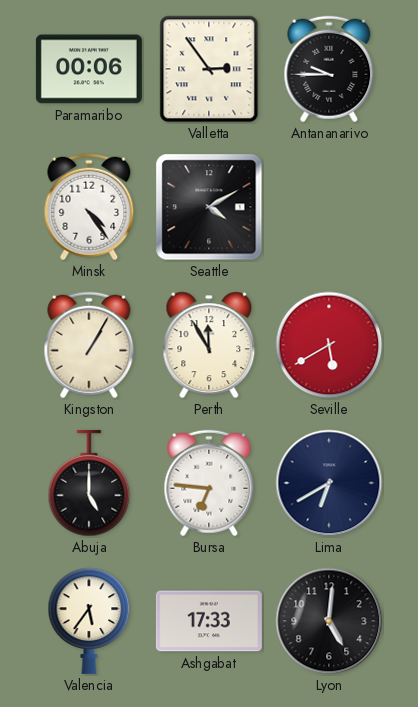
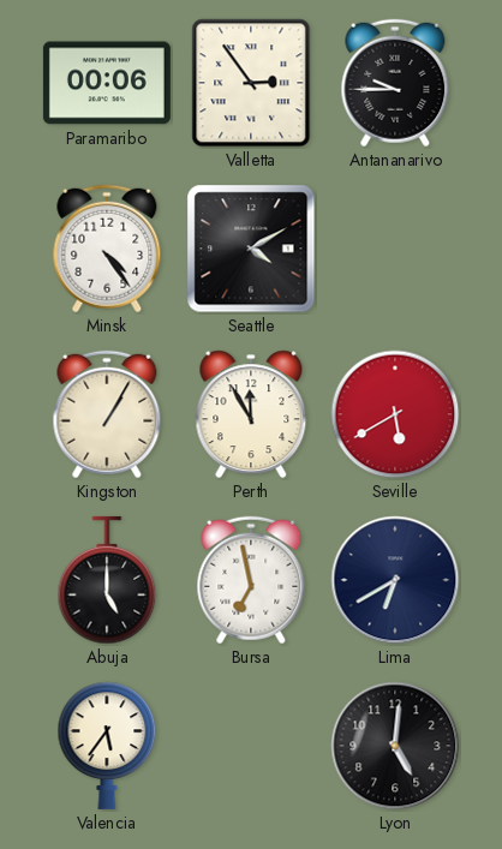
Bursa: 6:46 -> 6:58 (251, 580)
Ashgabat: 17:33 -> none (209, 621)
